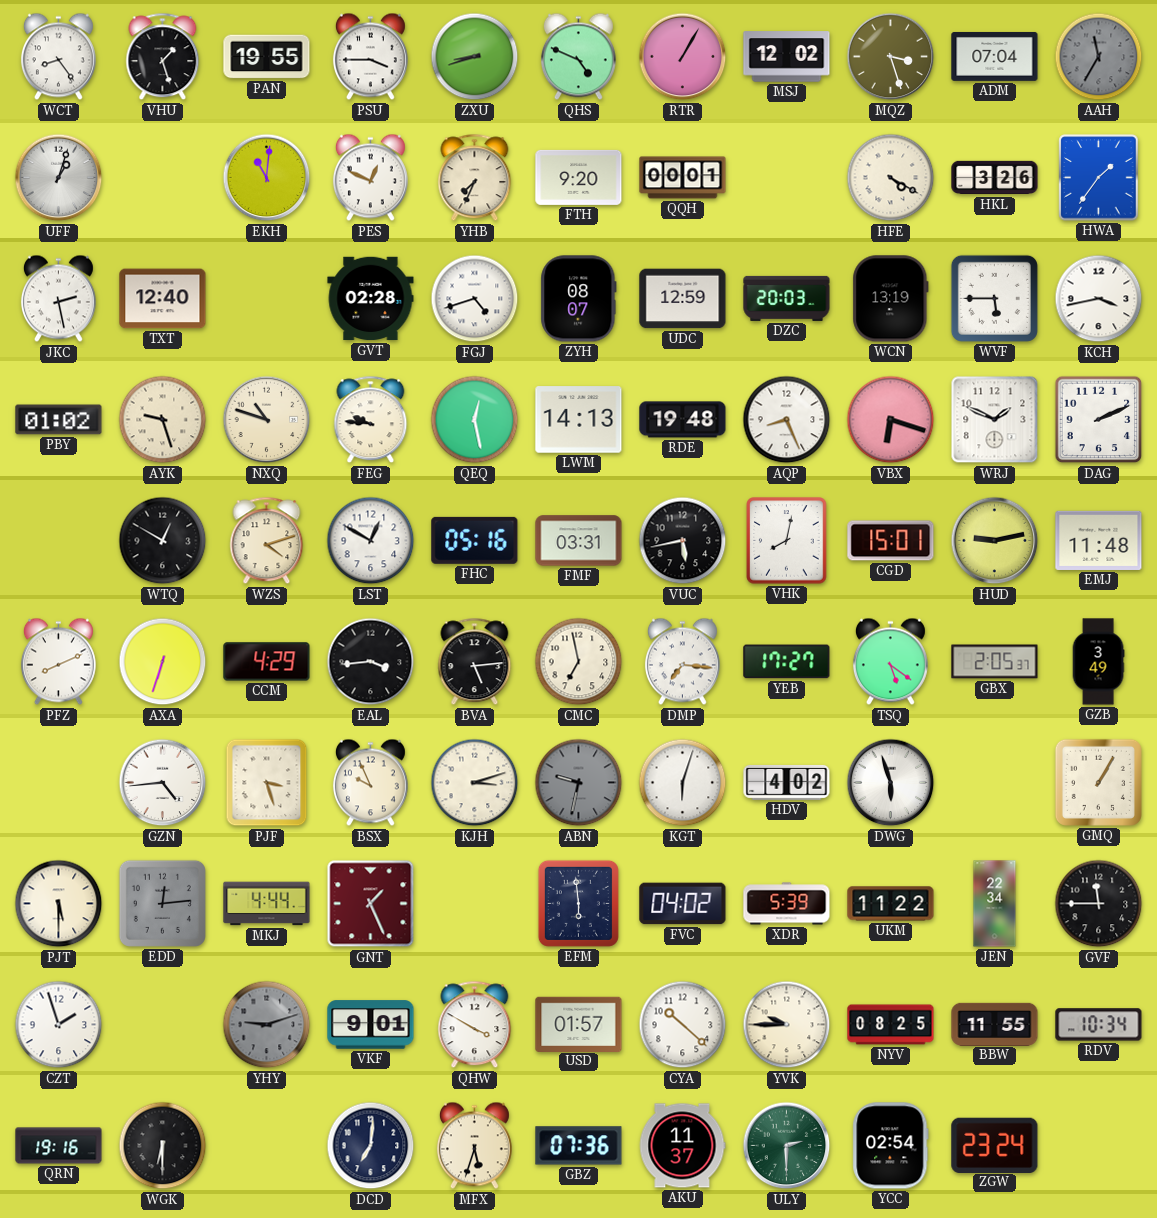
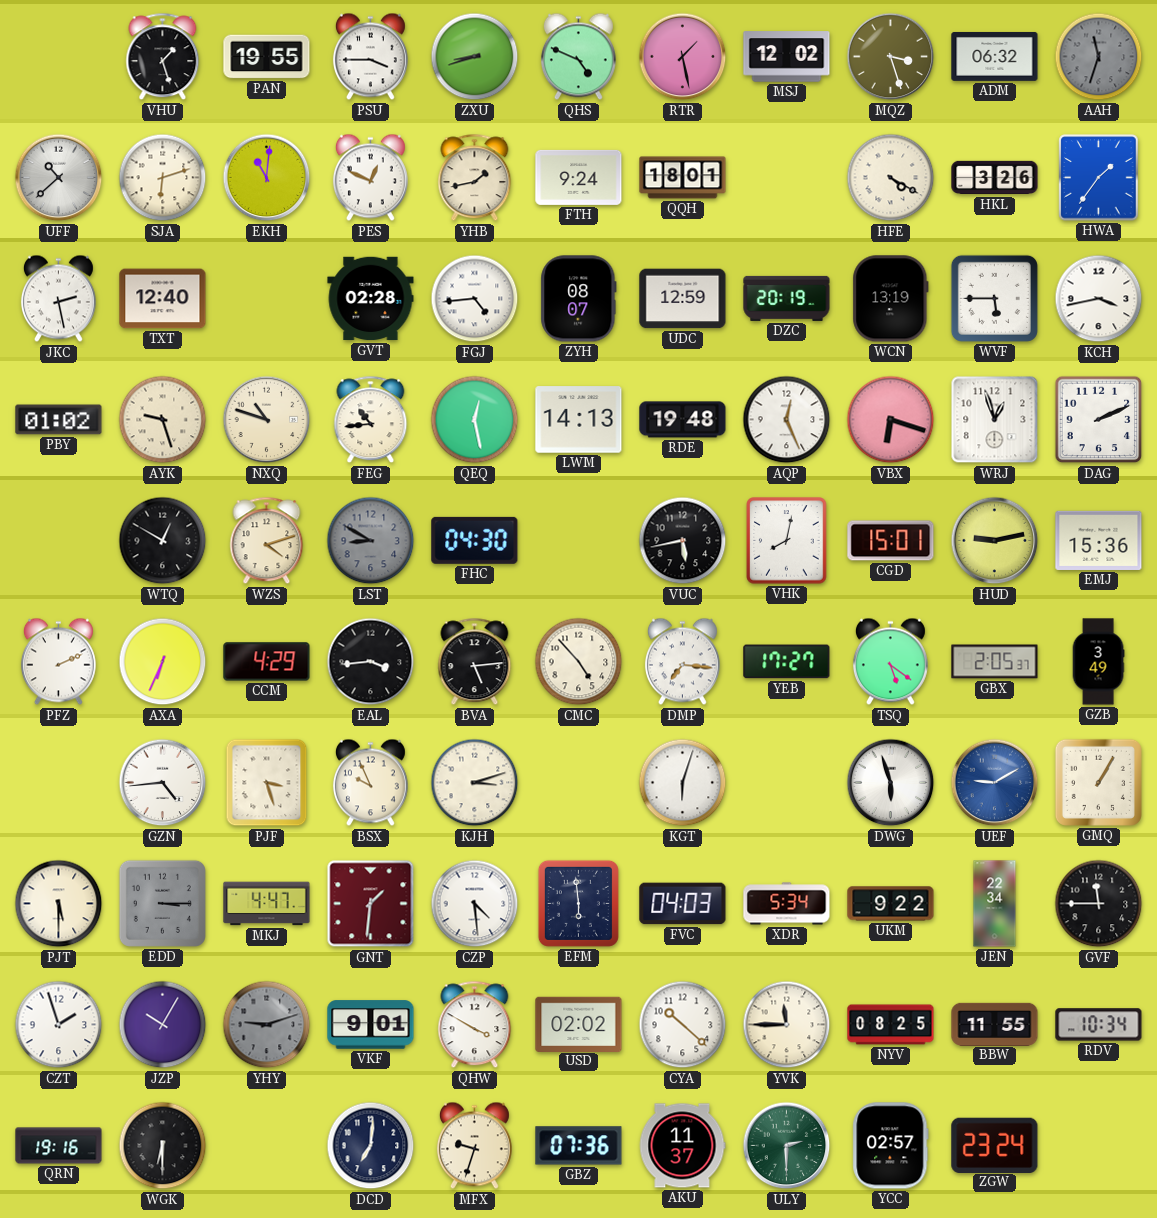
WCT: 8:24 -> none (58, 57)
RTR: 1:05 -> 1:28 (683, 57)
ADM: 07:04 -> 06:32 (995, 56)
AAH: 11:35 -> 11:33 (1099, 57)
UFF: 1:03 -> 10:38 (59, 178)
SJA: none -> 6:12 (163, 178)
YHB: 7:34 -> 1:43 (475, 178)
FTH: 9:20 -> 9:24 (579, 177)
QQH: 00:01 -> 18:01 (683, 178)
FGJ: 4:42 -> 4:44 (475, 299)
DZC: 20:03 -> 20:19 (787, 298)
FEG: 9:46 -> 10:44 (371, 420)
AQP: 8:26 -> 12:26 (787, 420)
WRJ: 1:49 -> 12:57 (995, 420)
LST: 12:50 -> 8:50 (371, 541)
LST dial: white -> grey (371, 541)
FHC: 05:16 -> 04:30 (475, 540)
FMF: 03:31 -> none (579, 541)
EMJ: 11:48 -> 15:36 (1099, 540)
PFZ: 8:11 -> 2:11 (58, 662)
AXA: 6:33 -> 6:34 (163, 662)
CMC: 6:58 -> 4:53 (579, 662)
ABN: 9:32 -> none (579, 783)
HDV: 4:02 -> none (787, 782)
UEF: none -> 9:10 (995, 783)
EDD: 12:14 -> 3:15 (162, 903)
MKJ: 4:44 -> 4:47 (267, 904)
GNT: 1:26 -> 1:31 (371, 904)
CZP: none -> 4:29 (475, 904)
FVC: 04:02 -> 04:03 (683, 904)
XDR: 5:39 -> 5:34 (787, 904)
UKM: 11:22 -> 9:22 (891, 904)
JZP: none -> 10:05 (163, 1025)
USD: 01:57 -> 02:02 (579, 1024)
YVK: 9:45 -> 11:45 (787, 1025)
MFX: 5:33 -> 9:33 (474, 1146)
YCC: 02:54 -> 02:57 (891, 1146)
